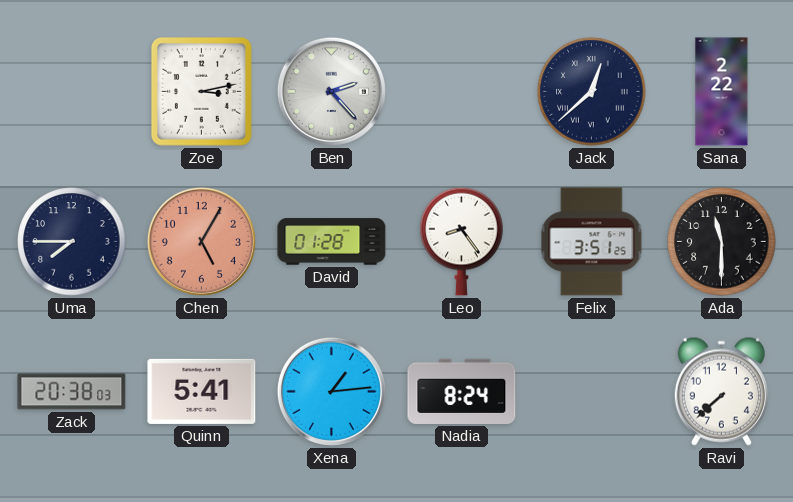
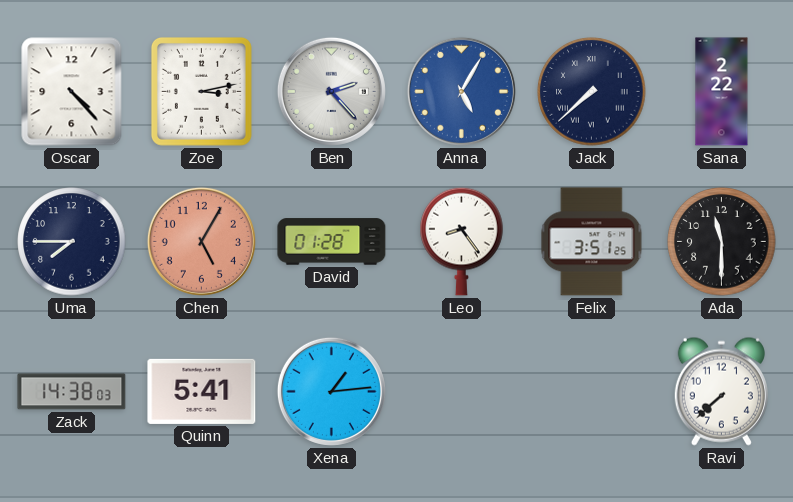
Oscar: none -> 4:23 (72, 92)
Anna: none -> 5:05 (461, 91)
Jack: 12:38 -> 7:38 (592, 92)
Zack: 20:38 -> 14:38 (72, 392)
Nadia: 8:24 -> none (462, 391)
